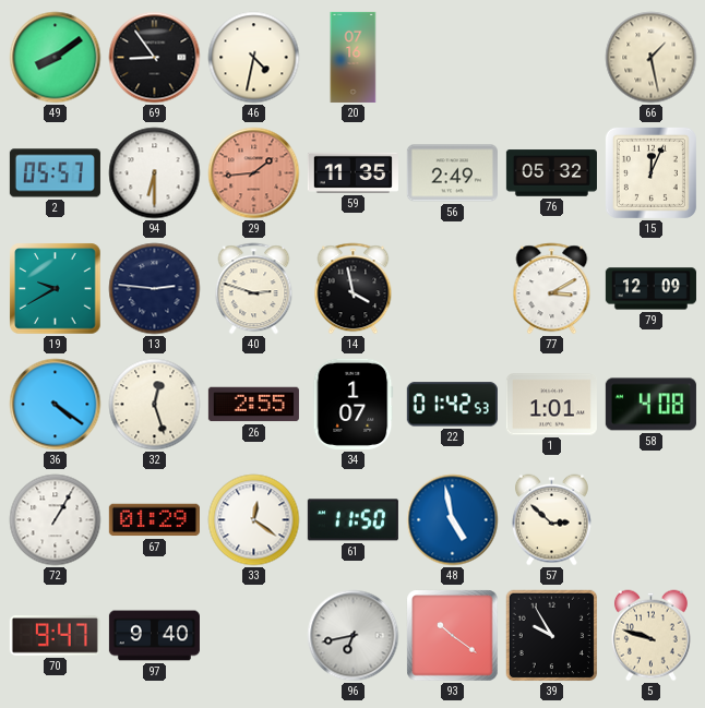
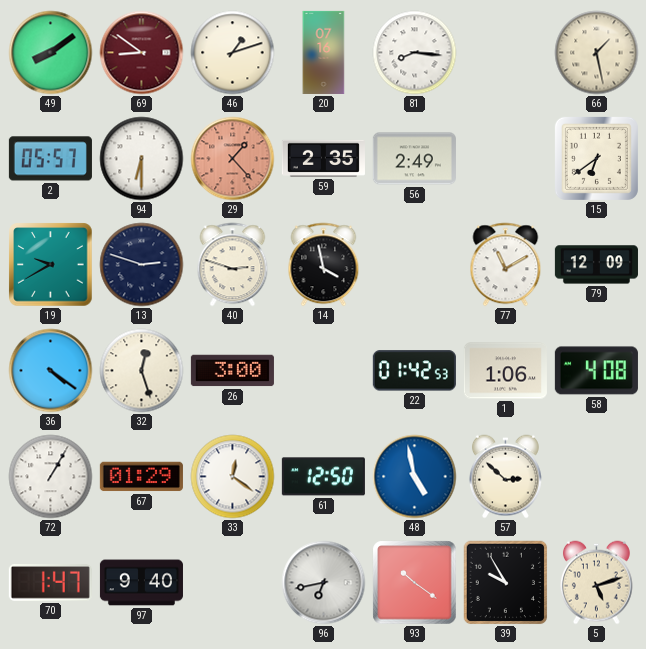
69: 8:54 -> 8:51 (142, 53)
69 dial: black -> burgundy (142, 53)
46: 4:32 -> 1:12 (233, 53)
81: none -> 8:16 (415, 53)
29: 1:44 -> 1:23 (233, 159)
59: 11:35 -> 2:35 (323, 158)
76: 05:32 -> none (551, 173)
15: 12:04 -> 6:39 (596, 158)
13: 2:46 -> 2:48 (142, 265)
77: 3:10 -> 11:10 (506, 265)
26: 2:55 -> 3:00 (232, 371)
34: 1:07 -> none (354, 404)
1: 1:01 -> 1:06 (505, 371)
61: 11:50 -> 12:50 (323, 477)
70: 9:47 -> 1:47 (50, 583)
5: 9:48 -> 5:12 (596, 583)
